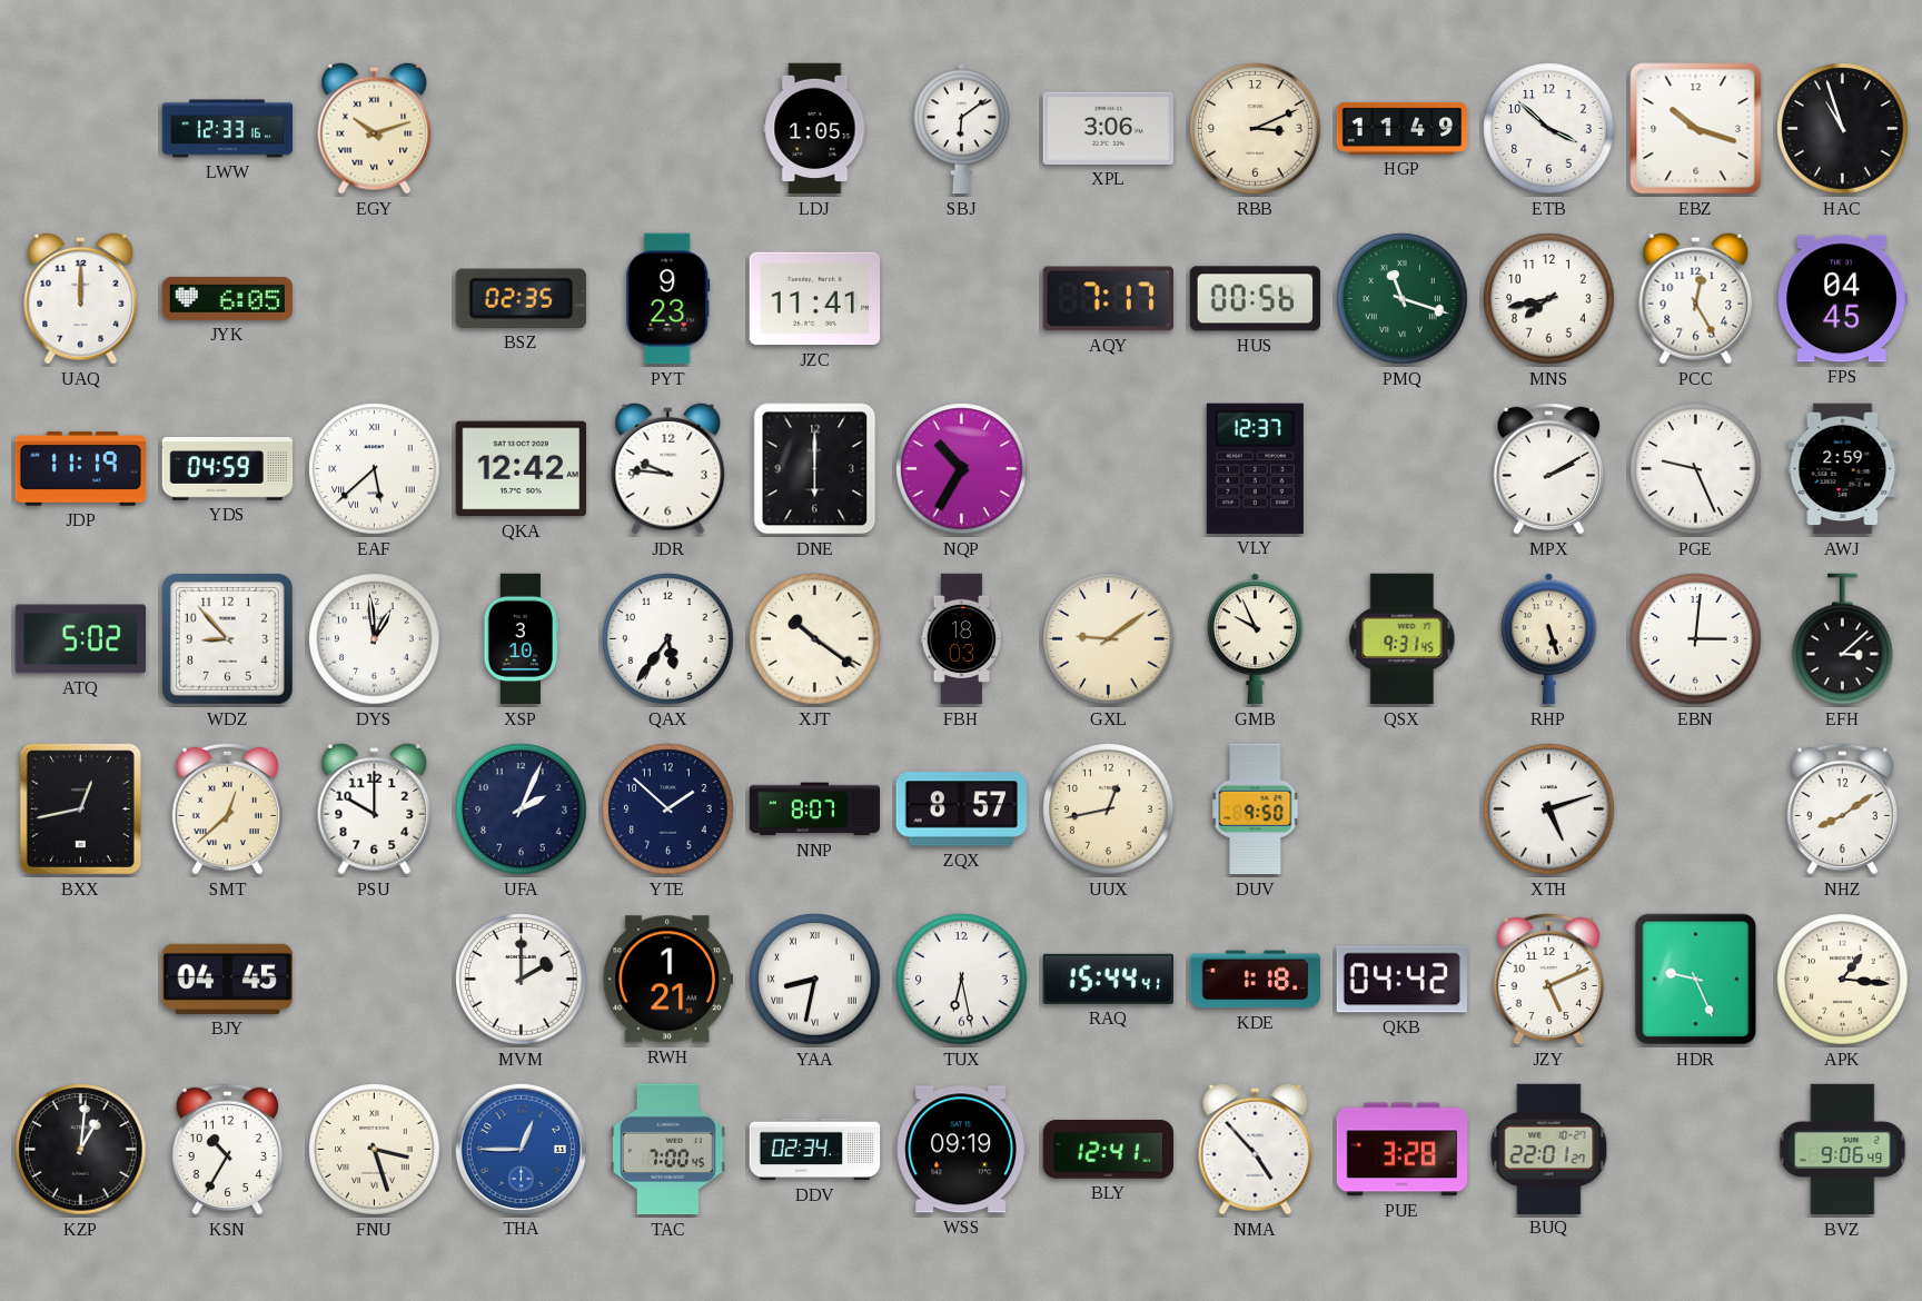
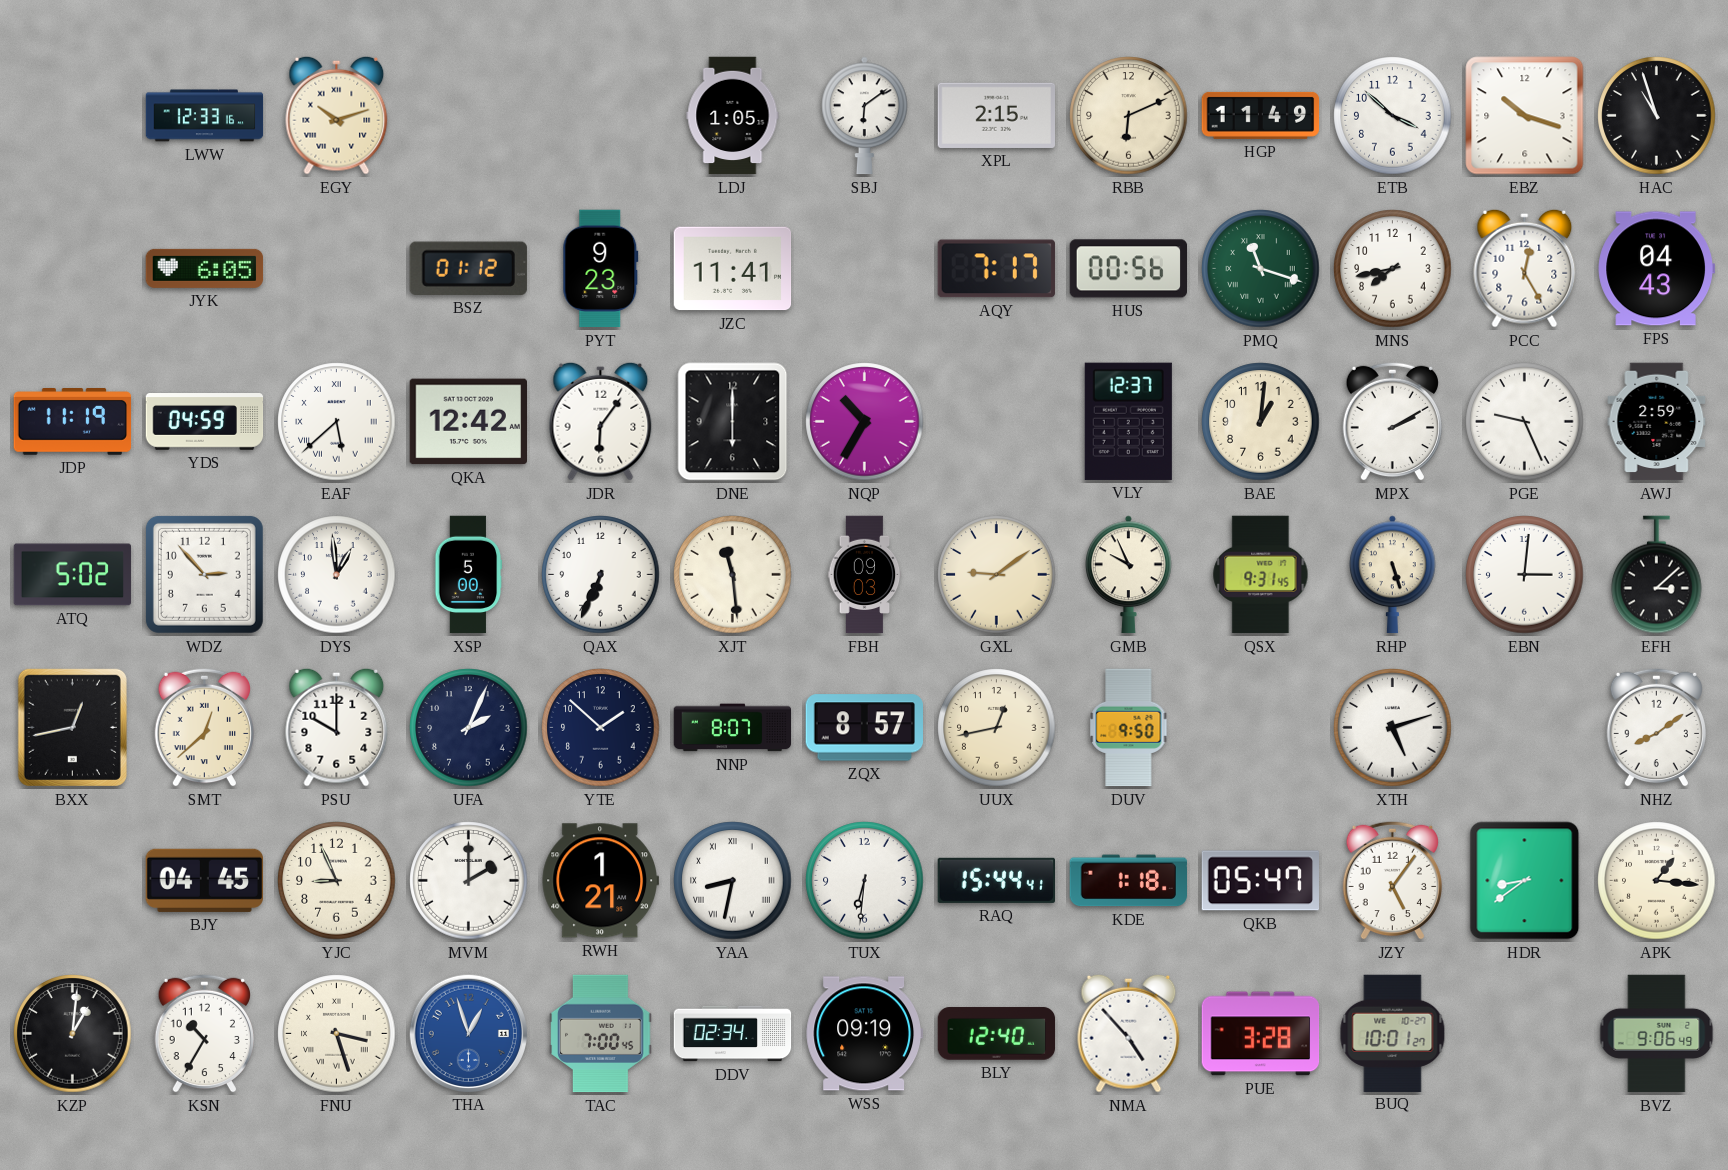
XPL: 3:06 -> 2:15 (996, 115)
RBB: 3:11 -> 6:11 (1129, 116)
UAQ: 12:00 -> none (81, 298)
BSZ: 02:35 -> 01:12 (468, 268)
FPS: 04:45 -> 04:43 (1656, 269)
JDR: 9:46 -> 6:06 (601, 421)
BAE: none -> 1:01 (1261, 422)
WDZ: 8:53 -> 2:53 (204, 574)
XSP: 3:10 -> 5:00 (469, 575)
QAX: 5:36 -> 6:34 (601, 575)
XJT: 10:21 -> 11:29 (733, 575)
FBH: 18:03 -> 09:03 (865, 575)
YJC: none -> 8:56 (337, 881)
TUX: 6:28 -> 6:31 (865, 881)
QKB: 04:42 -> 05:47 (1260, 881)
JZY: 5:11 -> 5:06 (1392, 880)
HDR: 9:26 -> 8:39 (1525, 881)
THA: 12:45 -> 12:57 (468, 1033)
BLY: 12:41 -> 12:40 (997, 1034)
BUQ: 22:01 -> 10:01 (1393, 1033)
